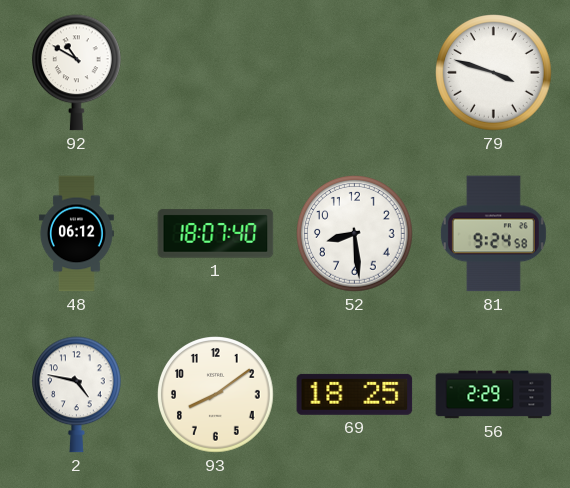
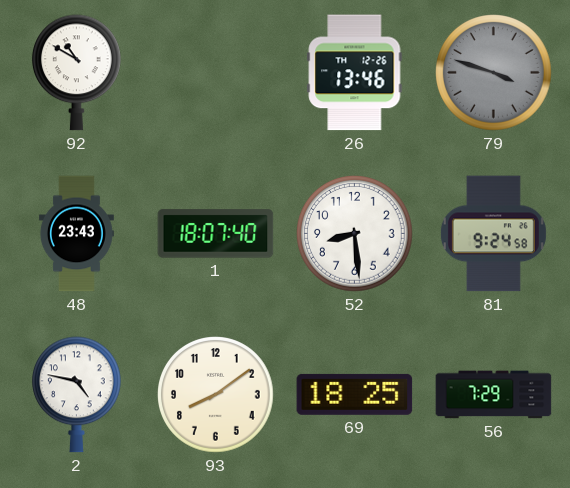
26: none -> 13:46 (355, 73)
79 dial: white -> grey (494, 73)
48: 06:12 -> 23:43 (76, 234)
56: 2:29 -> 7:29 (494, 395)
